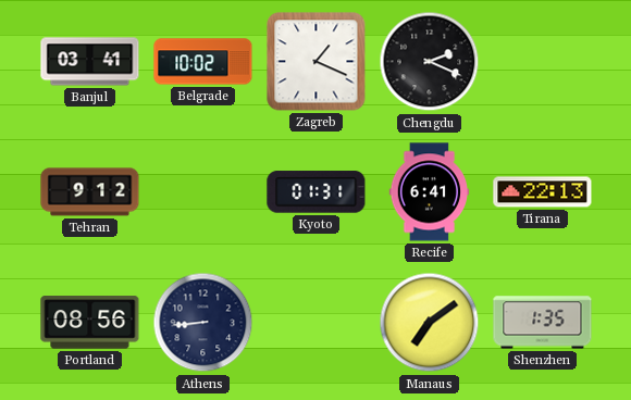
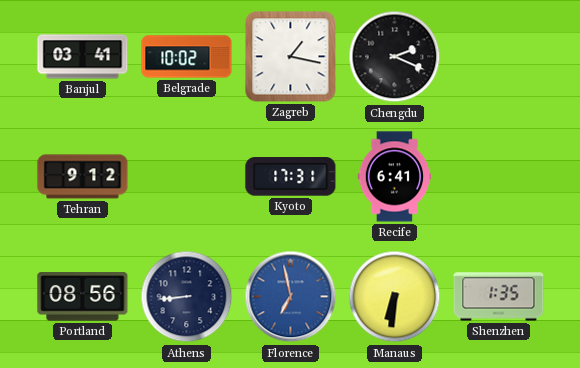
Zagreb: 1:19 -> 1:17 (291, 57)
Kyoto: 01:31 -> 17:31 (291, 177)
Tirana: 22:13 -> none (543, 192)
Florence: none -> 6:58 (291, 297)
Manaus: 7:09 -> 6:31 (395, 297)
